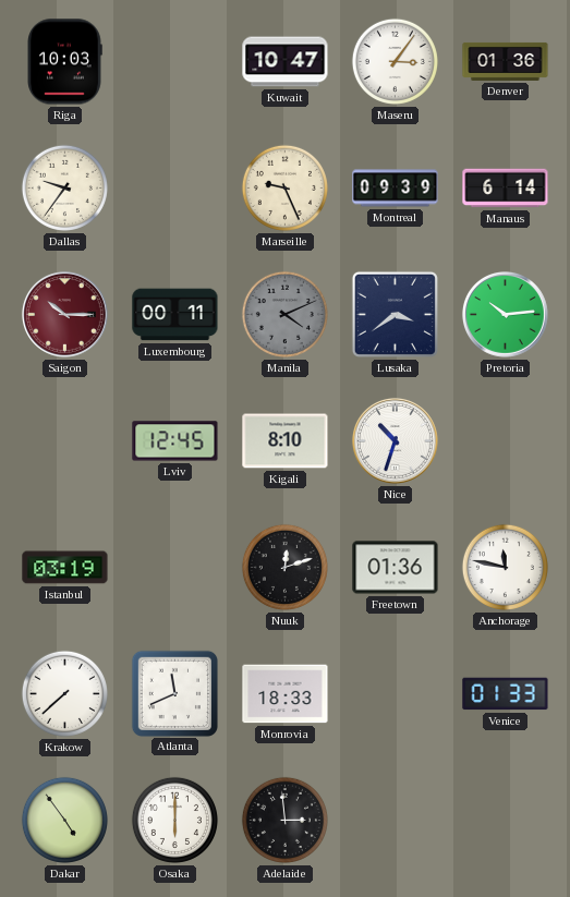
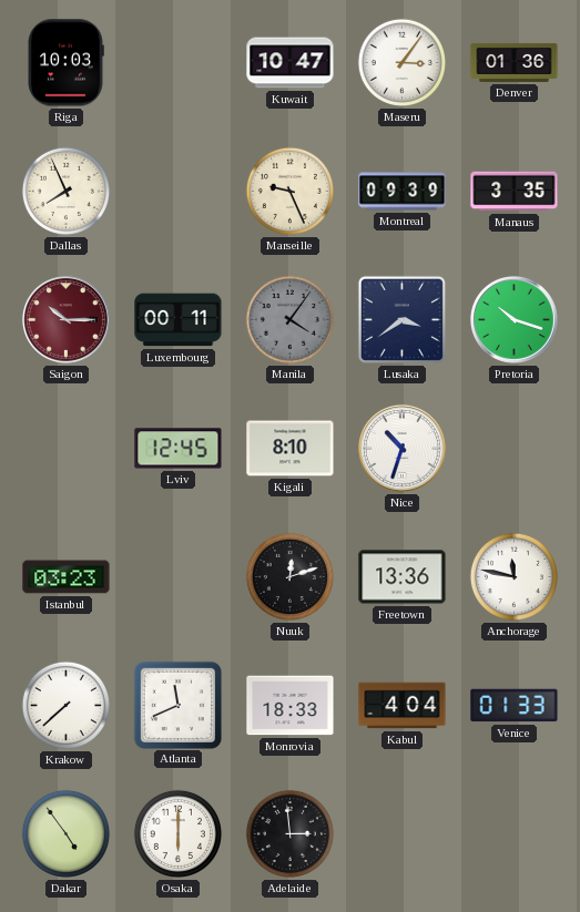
Dallas: 9:36 -> 7:56 (65, 191)
Manaus: 6:14 -> 3:35 (515, 192)
Manila: 4:11 -> 4:06 (289, 319)
Pretoria: 10:14 -> 10:18 (515, 320)
Istanbul: 03:19 -> 03:23 (67, 577)
Freetown: 01:36 -> 13:36 (403, 577)
Kabul: none -> 4:04 (403, 706)
